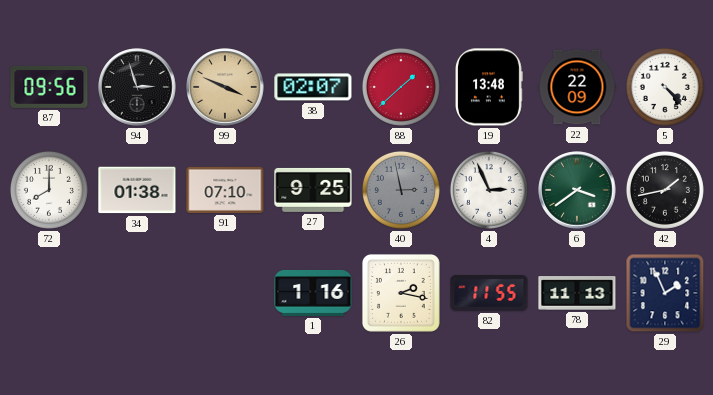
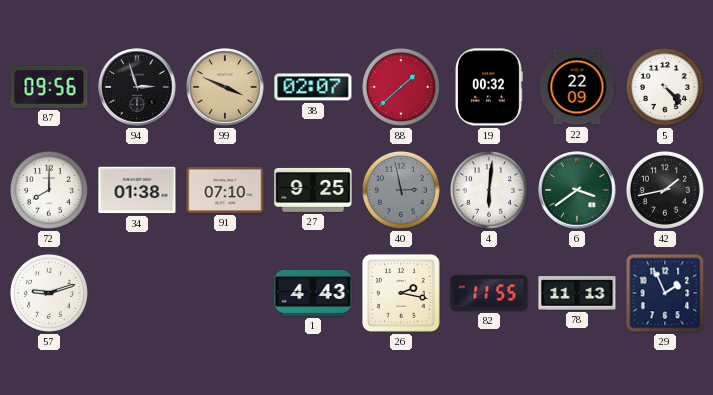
19: 13:48 -> 00:32 (489, 87)
4: 2:56 -> 6:01 (489, 190)
57: none -> 9:12 (49, 293)
1: 1:16 -> 4:43 (313, 293)
